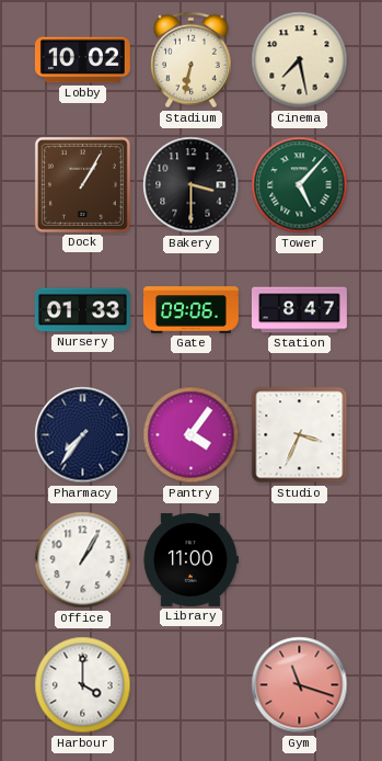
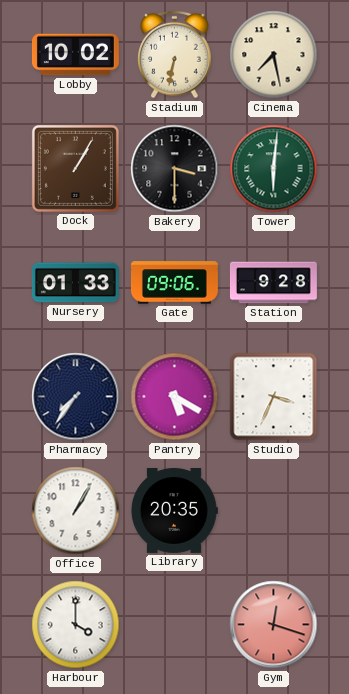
Tower: 5:07 -> 6:01 (274, 169)
Station: 8:47 -> 9:28 (273, 283)
Pantry: 4:06 -> 5:20 (175, 397)
Library: 11:00 -> 20:35 (174, 510)
Gym: 11:18 -> 12:18 (274, 625)
